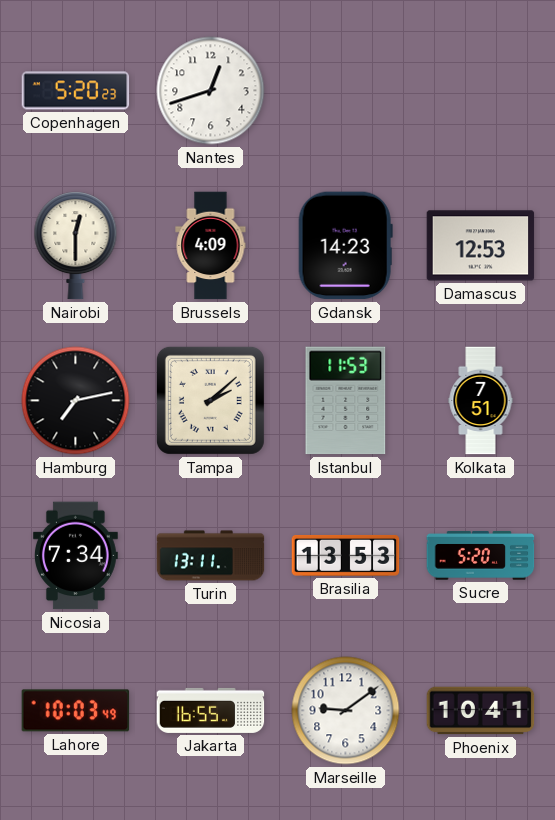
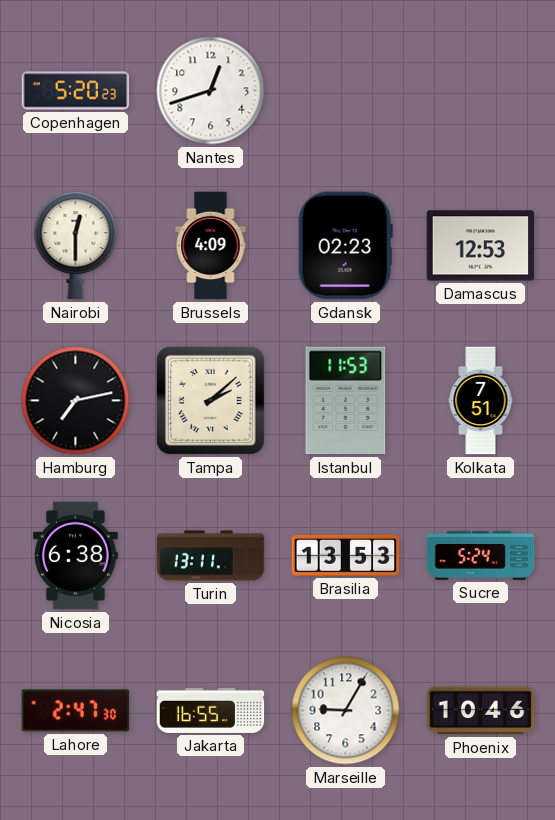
Gdansk: 14:23 -> 02:23 (345, 246)
Nicosia: 7:34 -> 6:38 (75, 556)
Sucre: 5:20 -> 5:24 (481, 556)
Lahore: 10:03 -> 2:47 (76, 711)
Marseille: 9:09 -> 9:05 (346, 711)
Phoenix: 10:41 -> 10:46 (481, 711)
